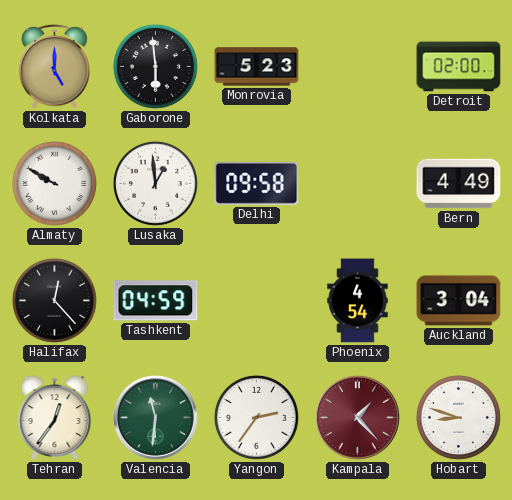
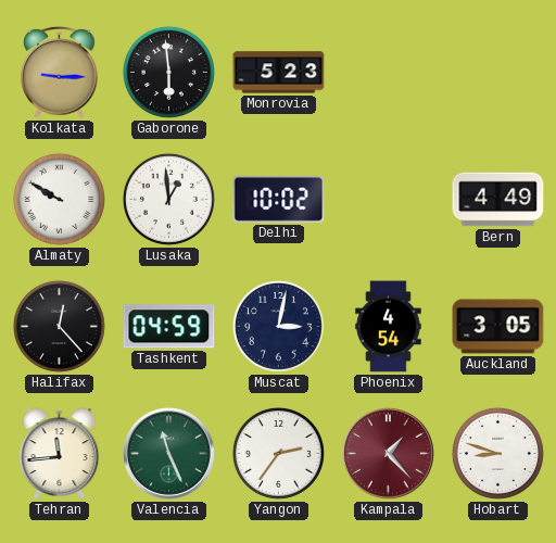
Kolkata: 5:00 -> 9:15 (60, 72)
Detroit: 02:00 -> none (459, 67)
Delhi: 09:58 -> 10:02 (279, 199)
Muscat: none -> 3:02 (278, 326)
Auckland: 3:04 -> 3:05 (498, 327)
Tehran: 12:36 -> 11:44 (60, 454)
Valencia: 11:31 -> 11:26 (169, 454)
